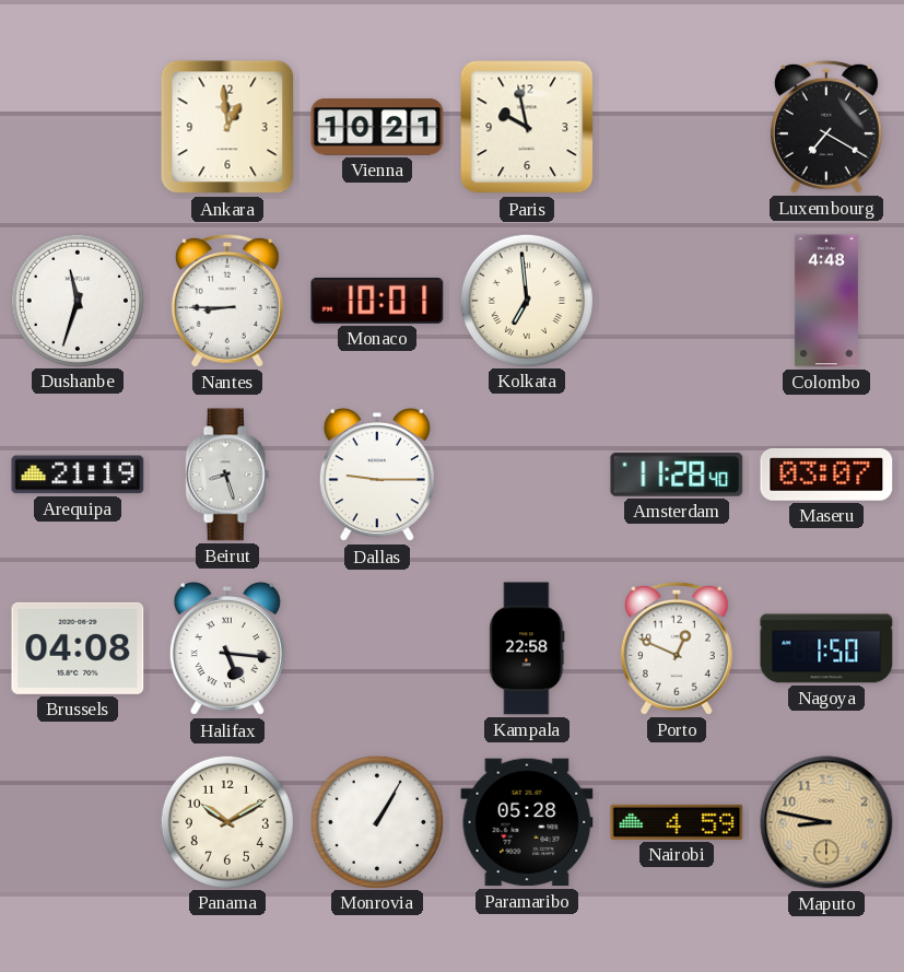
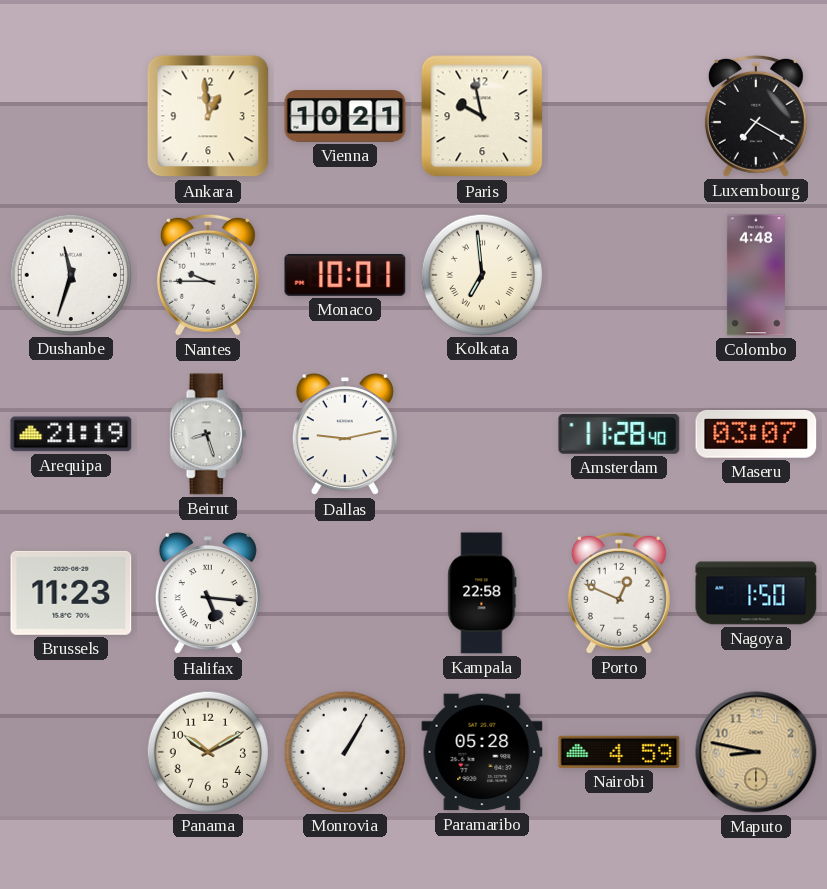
Nantes: 8:45 -> 9:45 (208, 275)
Dallas: 9:15 -> 9:13 (345, 435)
Brussels: 04:08 -> 11:23 (71, 593)
